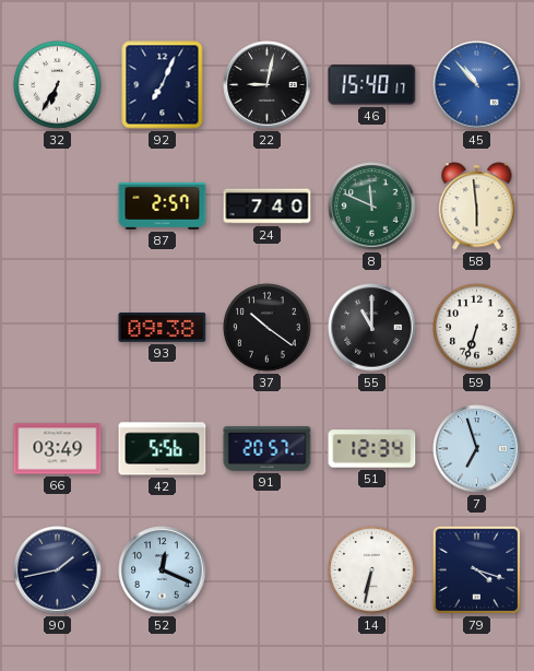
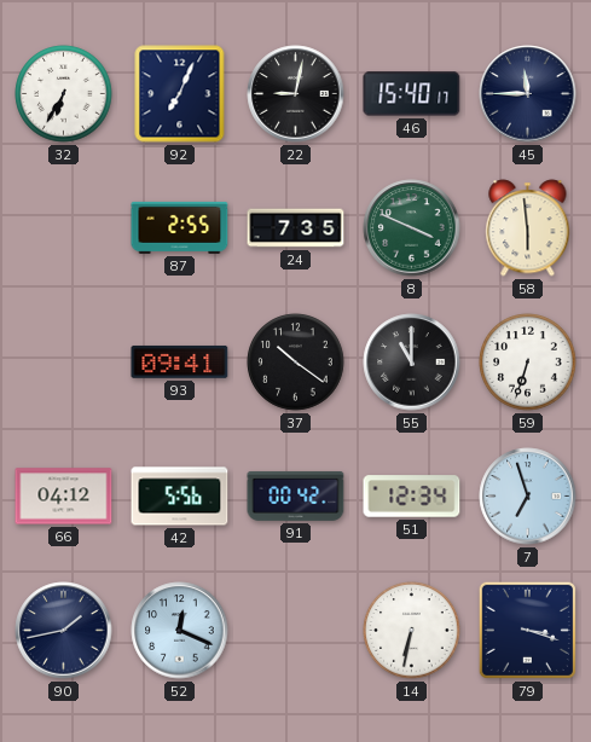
45: 10:53 -> 11:45 (528, 94)
45 dial: blue -> navy (528, 94)
87: 2:57 -> 2:55 (180, 227)
24: 7:40 -> 7:35 (296, 228)
8: 11:49 -> 3:49 (412, 228)
93: 09:38 -> 09:41 (180, 363)
66: 03:49 -> 04:12 (64, 497)
91: 20:57 -> 00:42 (296, 495)
79: 4:18 -> 3:18 (527, 630)
